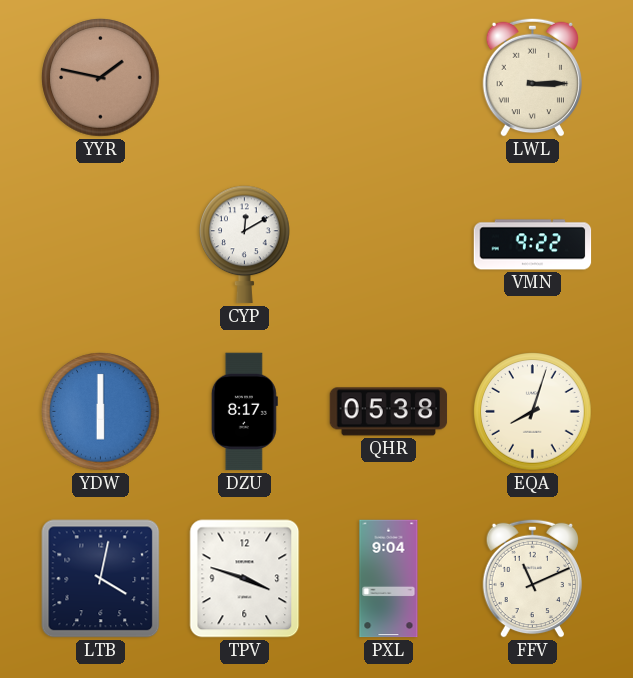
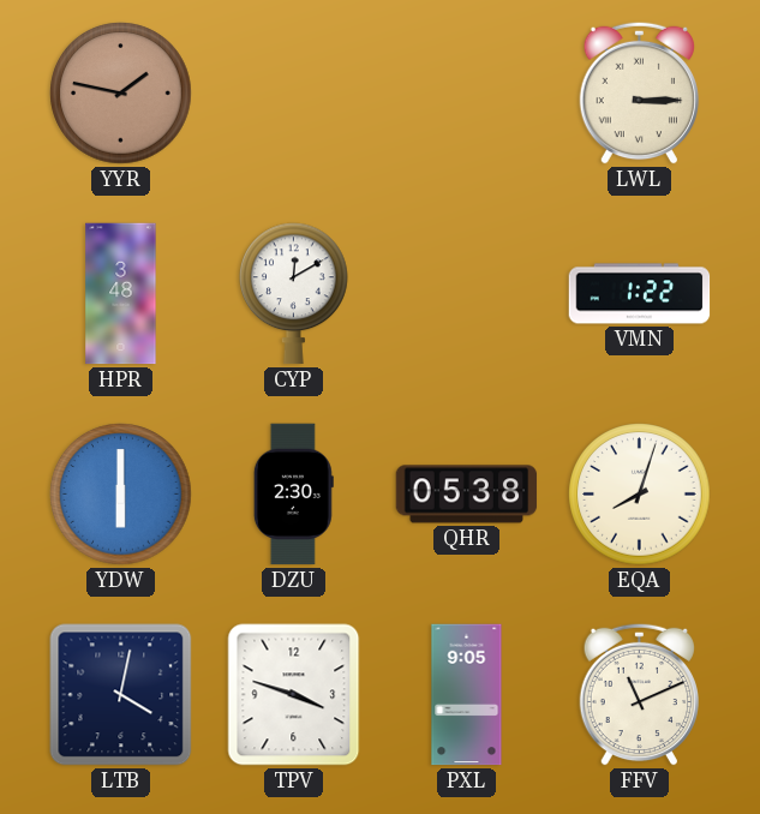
HPR: none -> 3:48 (121, 294)
VMN: 9:22 -> 1:22 (640, 294)
DZU: 8:17 -> 2:30 (293, 495)
PXL: 9:04 -> 9:05 (467, 695)
